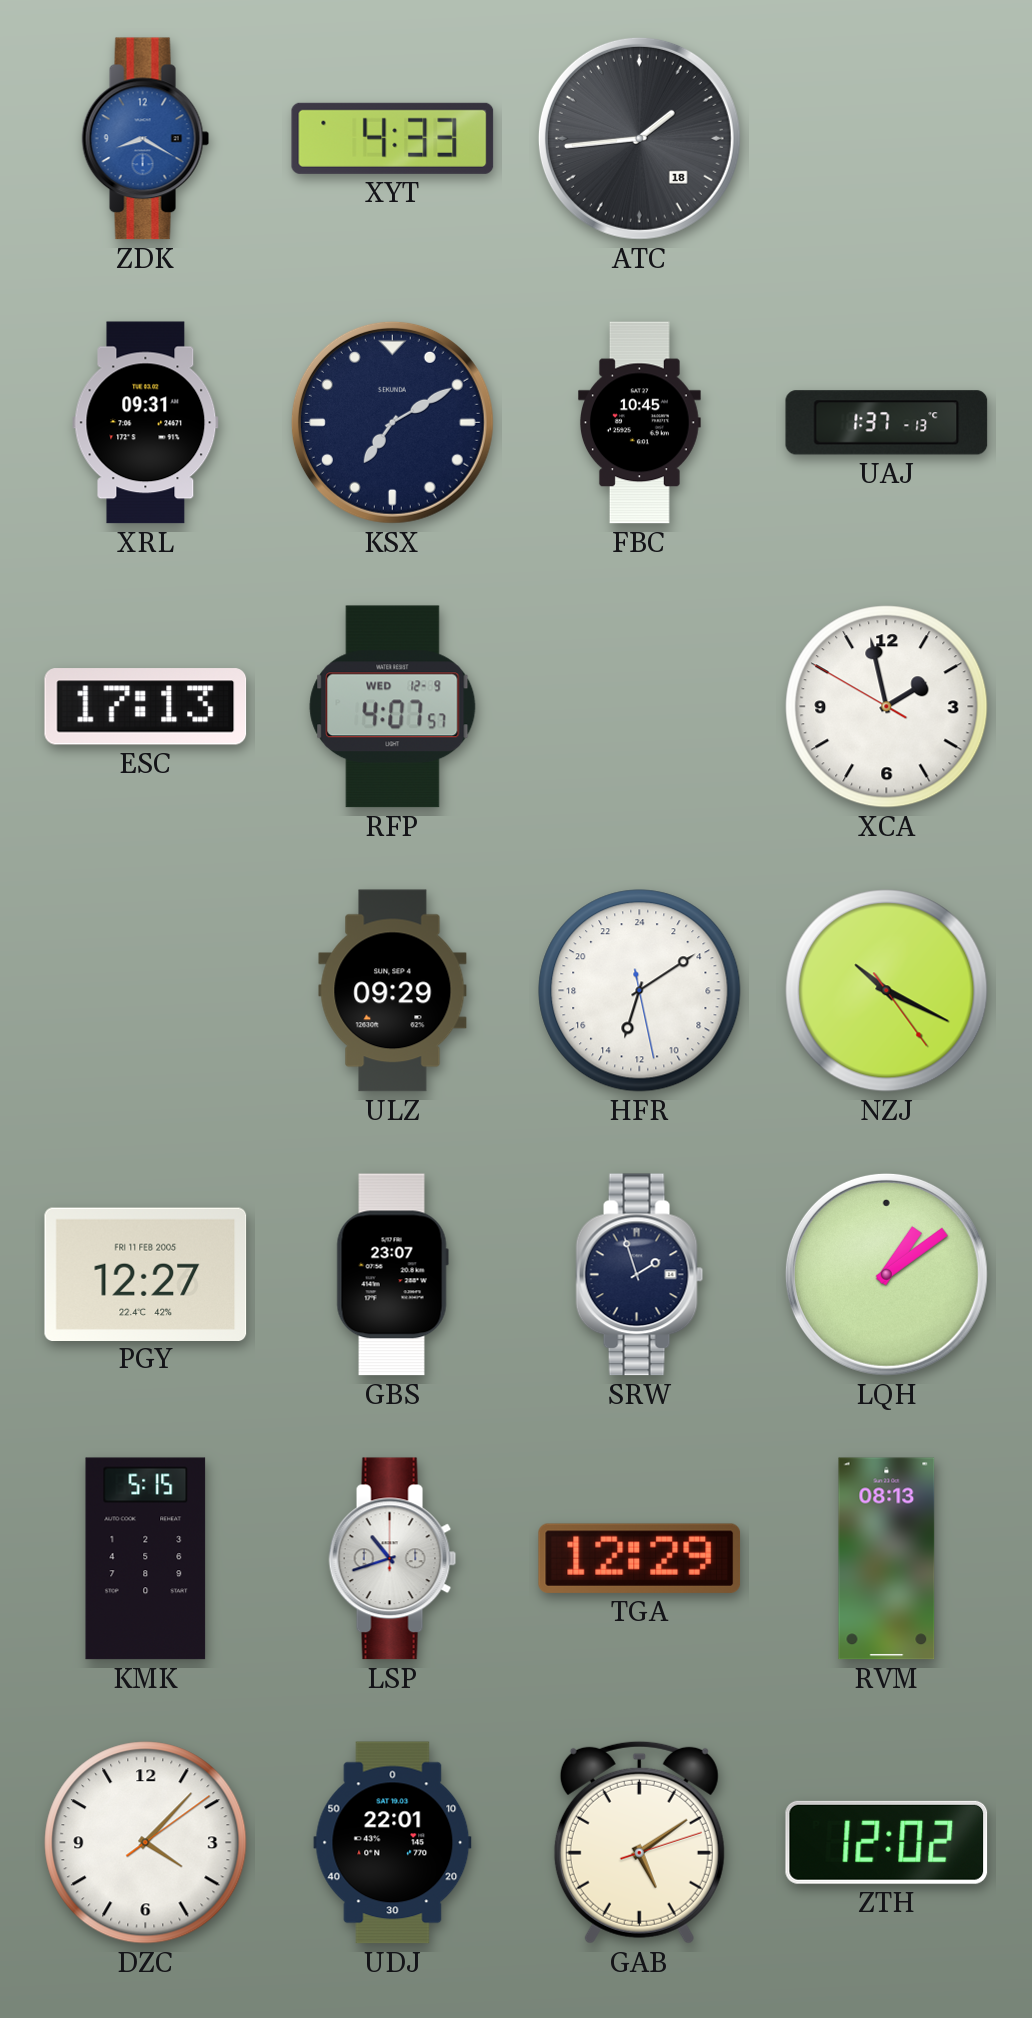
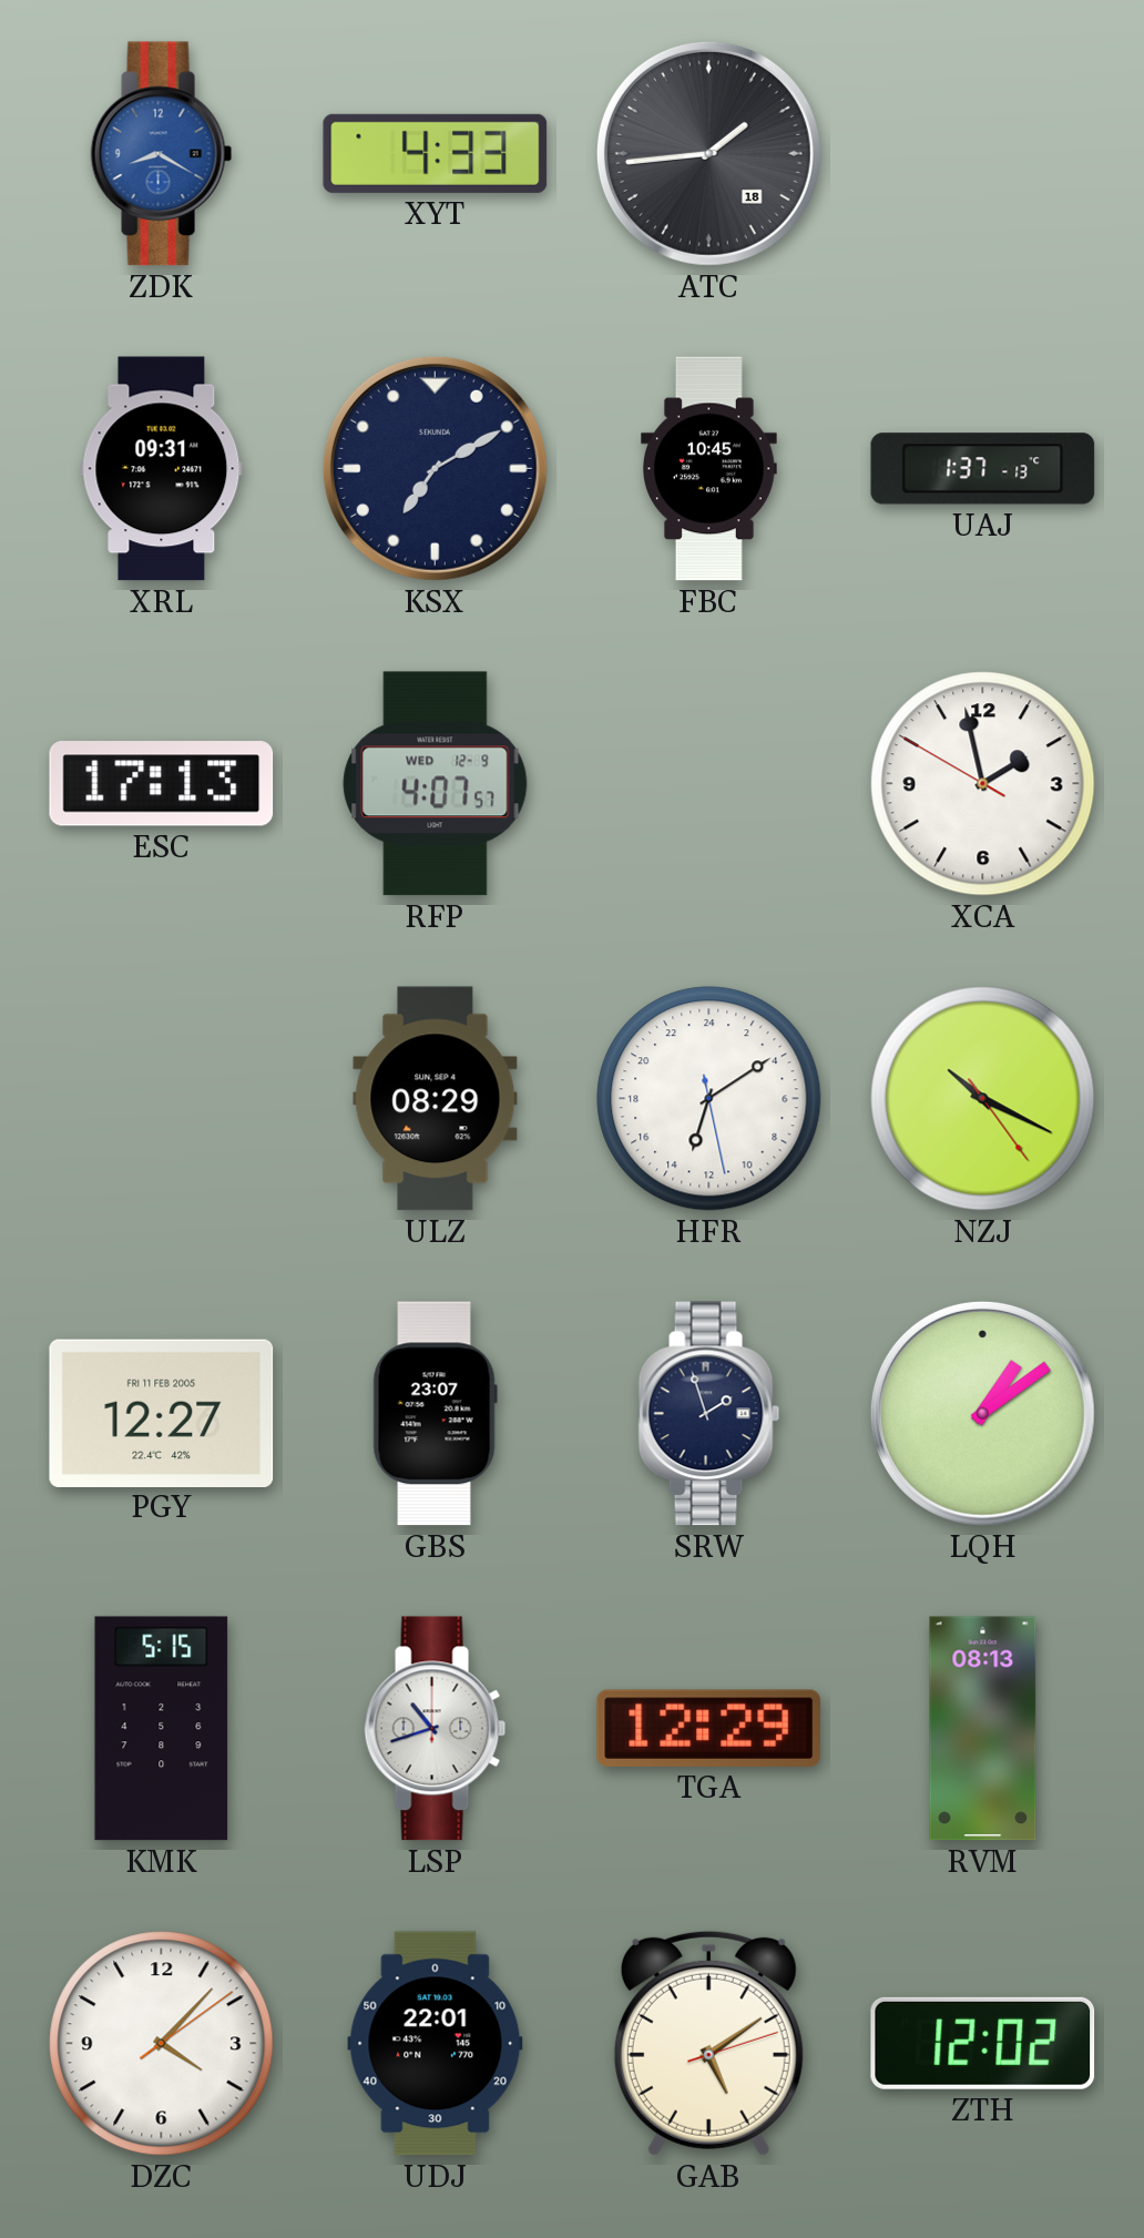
ULZ: 09:29 -> 08:29 (436, 1099)
